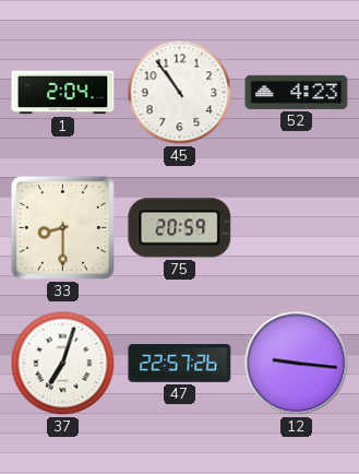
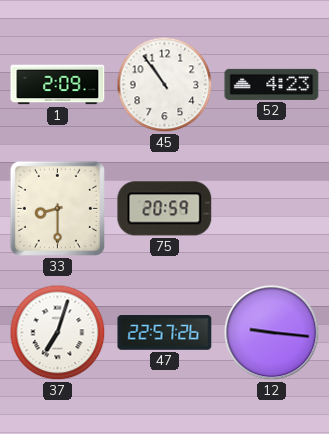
1: 2:04 -> 2:09 (58, 85)
